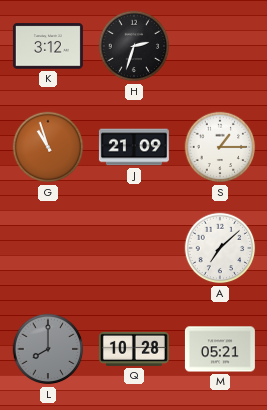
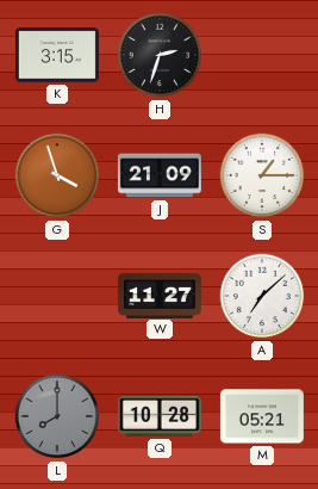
K: 3:12 -> 3:15 (57, 55)
G: 10:57 -> 3:57 (57, 175)
W: none -> 11:27 (160, 295)
